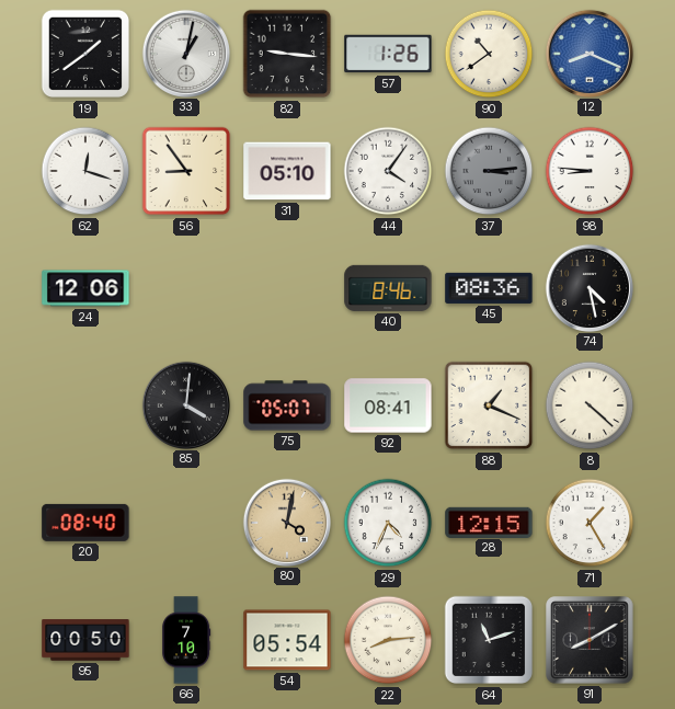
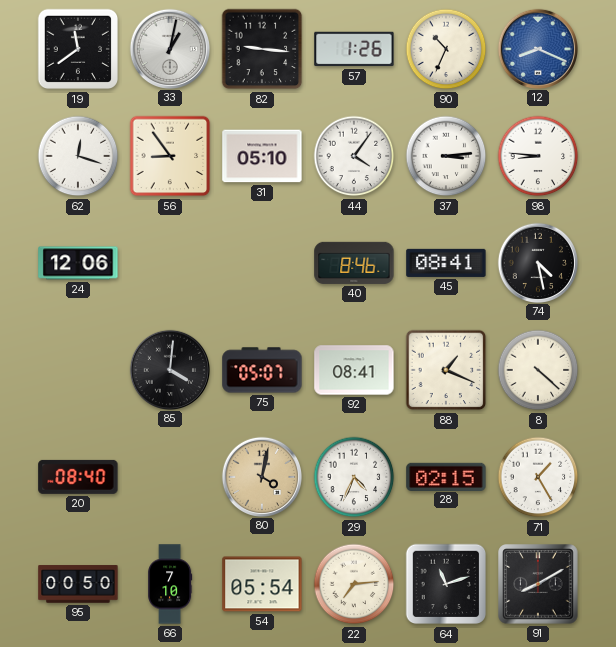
19: 1:39 -> 11:39 (78, 49)
90: 10:39 -> 10:34 (446, 49)
37 dial: grey -> white (446, 156)
45: 08:36 -> 08:41 (446, 263)
28: 12:15 -> 02:15 (446, 476)
22: 8:14 -> 7:14 (354, 584)
